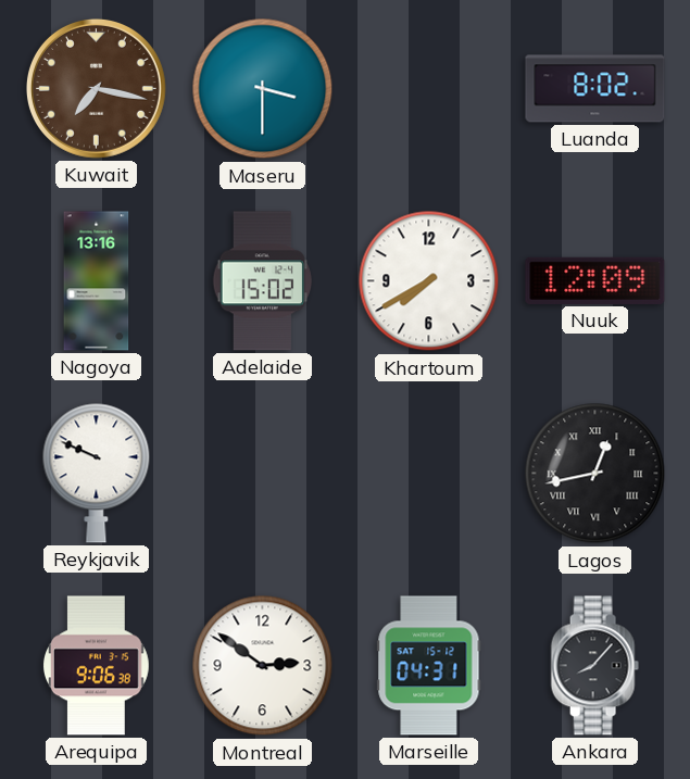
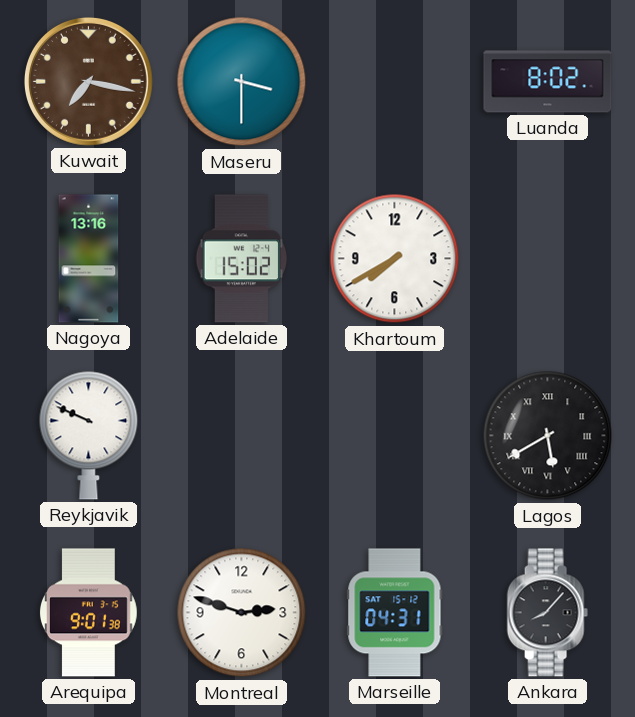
Nuuk: 12:09 -> none (595, 280)
Lagos: 12:43 -> 5:40 (548, 436)
Arequipa: 9:06 -> 9:01 (88, 613)
Montreal: 2:51 -> 2:48 (242, 613)
